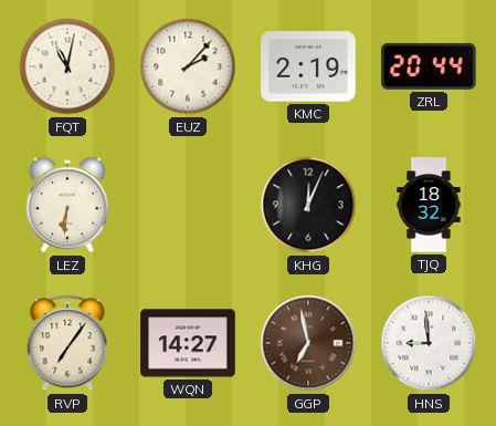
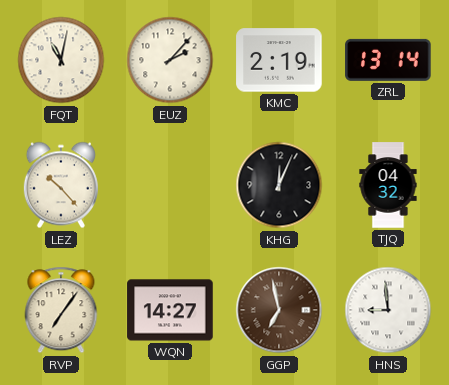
ZRL: 20:44 -> 13:14 (388, 60)
LEZ: 6:31 -> 10:23 (61, 185)
TJQ: 18:32 -> 04:32 (388, 185)
